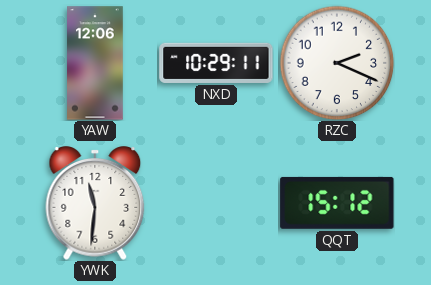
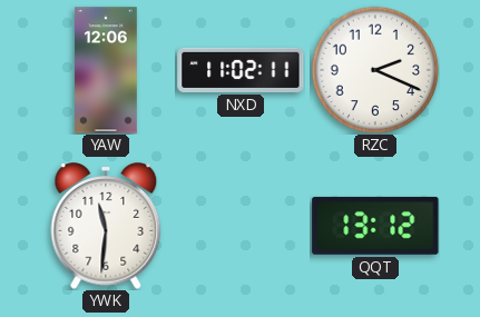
NXD: 10:29 -> 11:02 (241, 70)
QQT: 15:12 -> 13:12 (375, 226)
